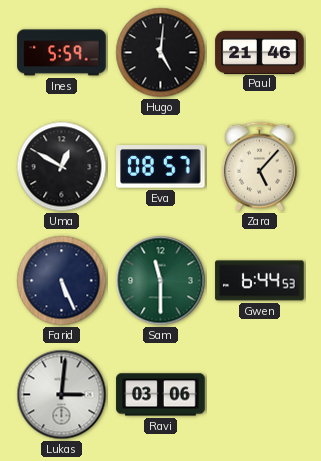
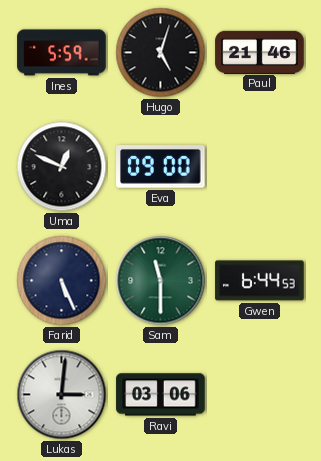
Hugo: 5:01 -> 5:03 (161, 53)
Uma: 12:50 -> 12:49 (62, 167)
Eva: 08:57 -> 09:00 (161, 167)
Zara: 5:07 -> none (259, 167)
